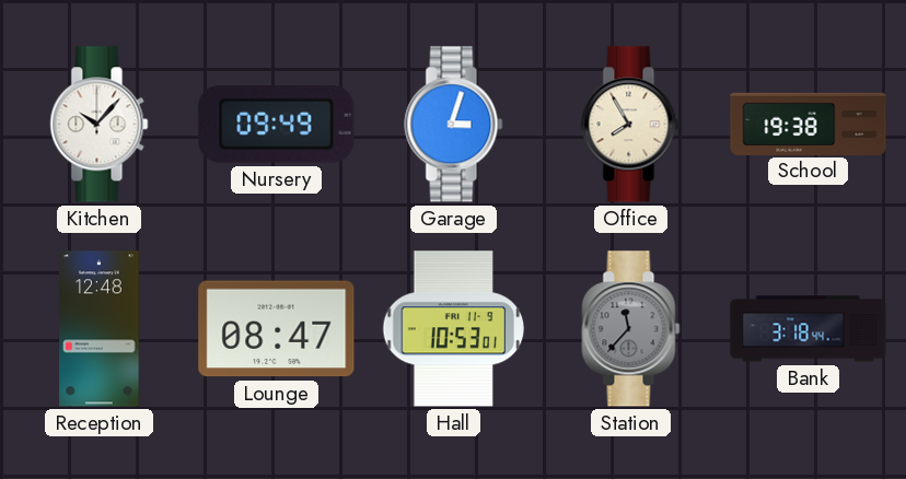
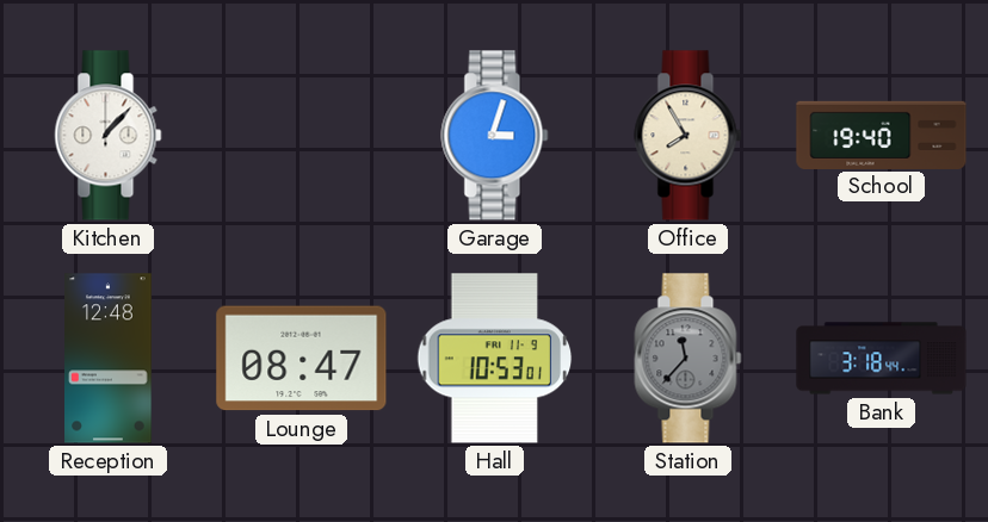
Kitchen: 10:07 -> 1:07 (109, 136)
Nursery: 09:49 -> none (277, 124)
School: 19:38 -> 19:40 (882, 135)
